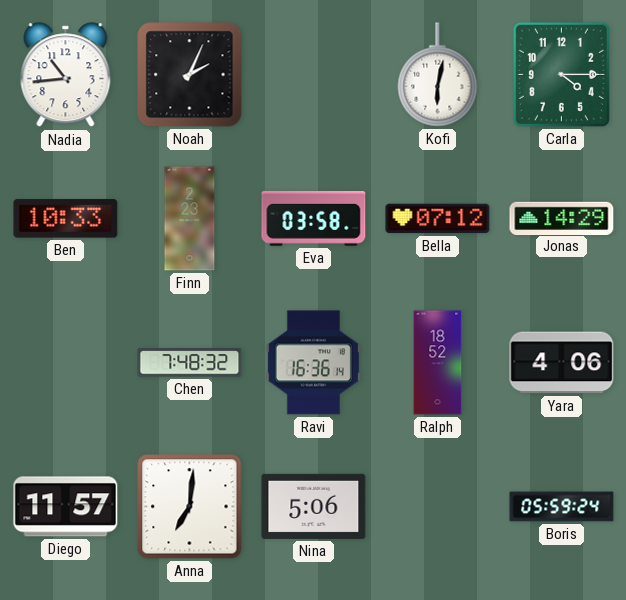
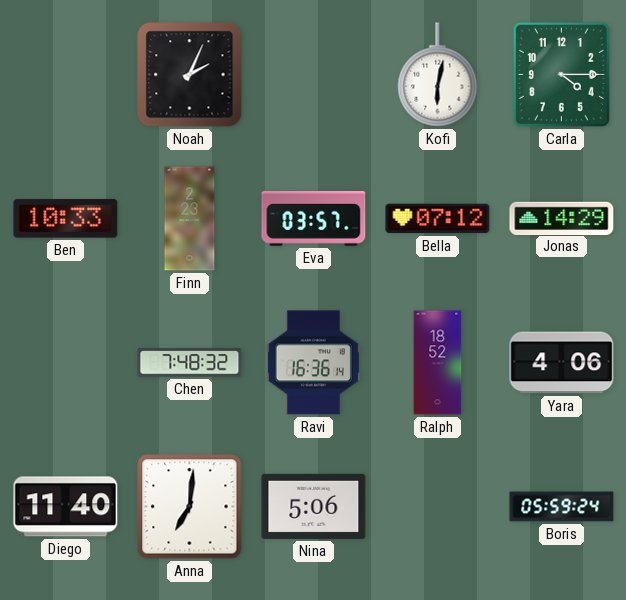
Nadia: 10:44 -> none (66, 75)
Eva: 03:58 -> 03:57 (314, 219)
Diego: 11:57 -> 11:40 (66, 507)
